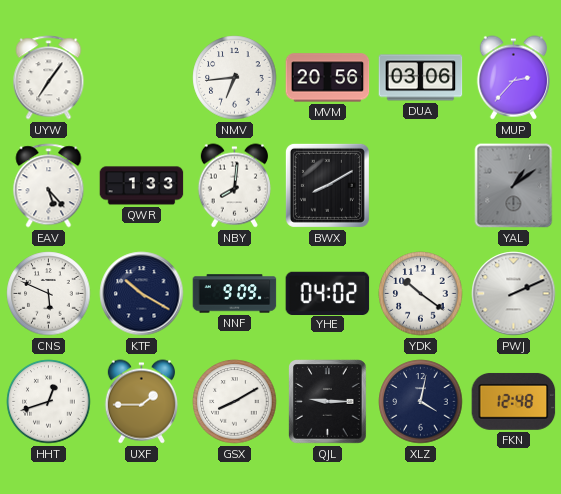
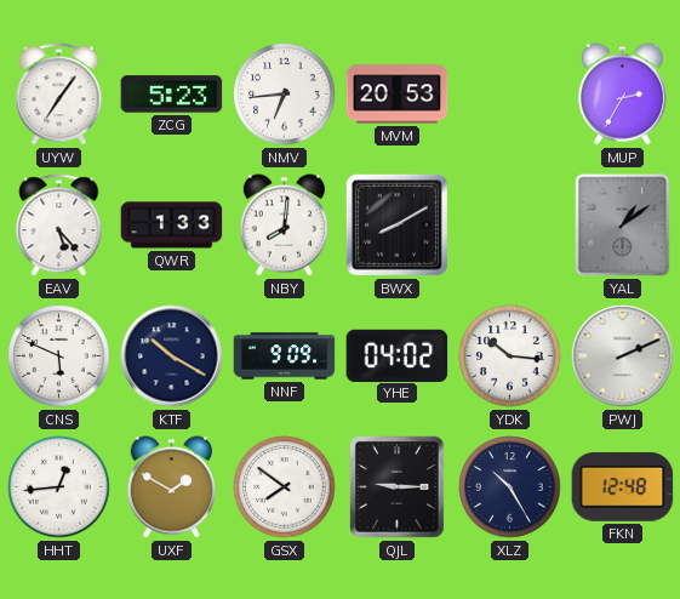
ZCG: none -> 5:23 (172, 95)
MVM: 20:56 -> 20:53 (398, 95)
DUA: 03:06 -> none (421, 78)
MUP: 2:37 -> 2:35 (622, 95)
YDK: 10:21 -> 10:16 (510, 356)
HHT: 12:42 -> 12:44 (59, 487)
UXF: 1:45 -> 1:50 (171, 487)
GSX: 8:10 -> 7:51 (285, 487)
XLZ: 4:02 -> 10:25 (510, 487)
